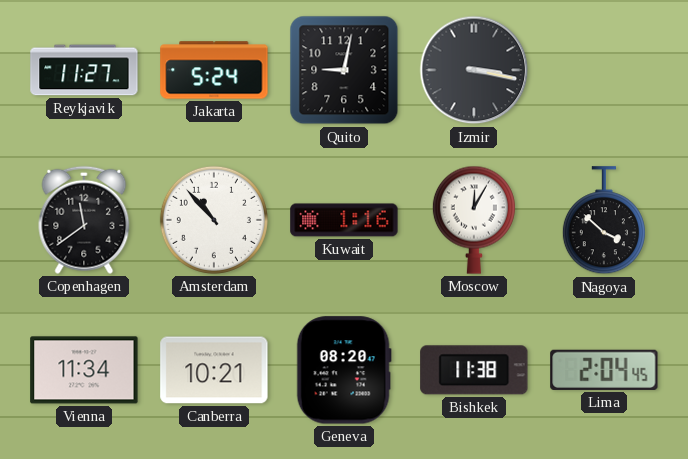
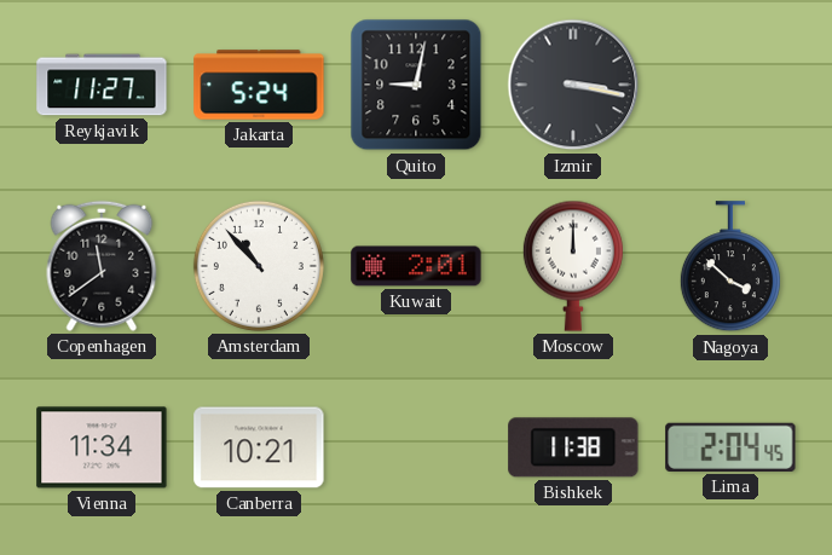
Kuwait: 1:16 -> 2:01 (416, 266)
Moscow: 12:05 -> 12:00 (573, 266)
Geneva: 08:20 -> none (344, 370)
